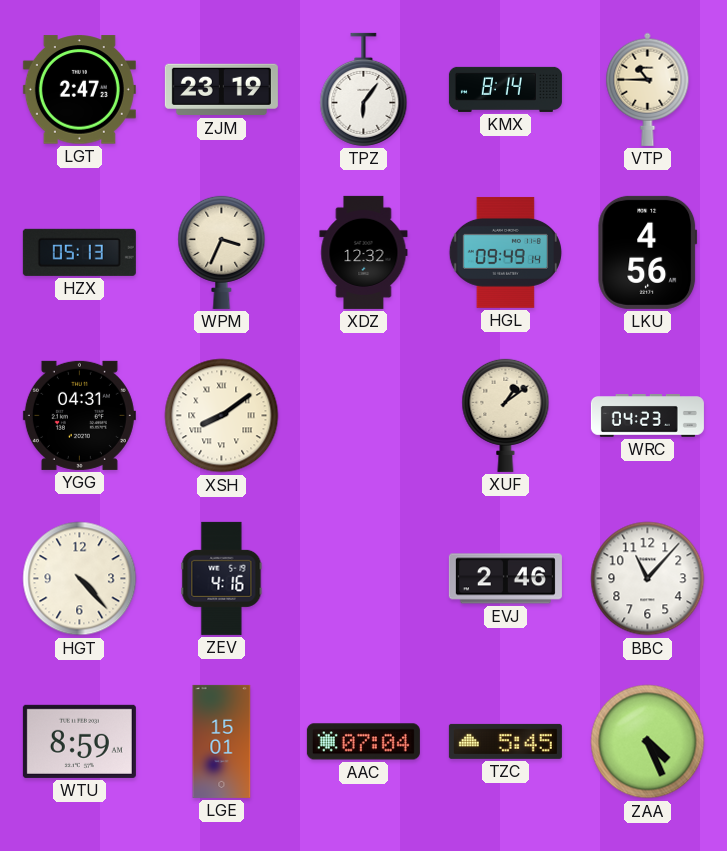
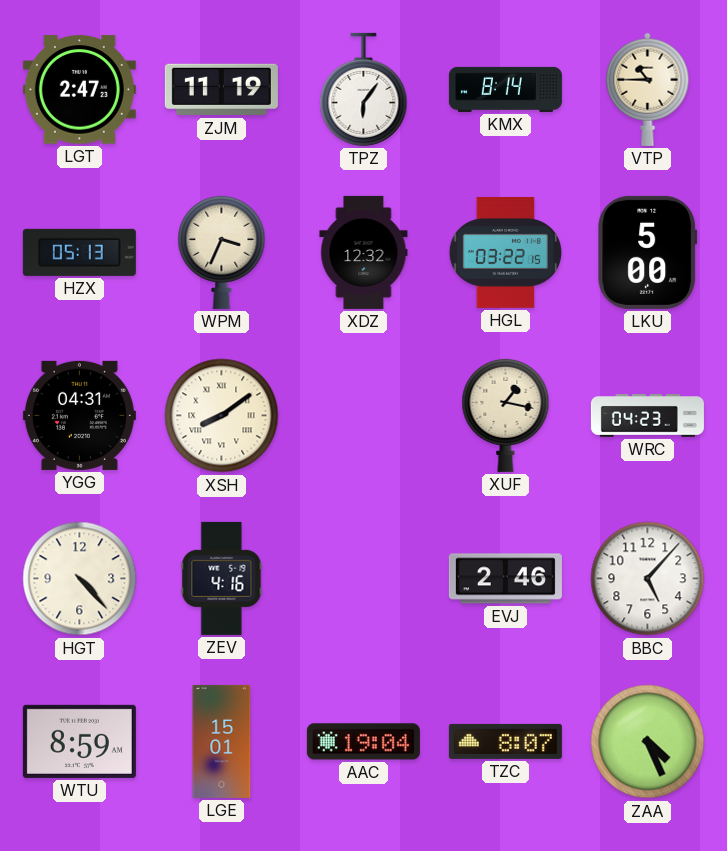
ZJM: 23:19 -> 11:19 (221, 90)
HGL: 09:49 -> 03:22 (505, 252)
LKU: 4:56 -> 5:00 (648, 252)
XUF: 1:09 -> 1:17 (506, 415)
BBC: 11:07 -> 5:07 (648, 579)
AAC: 07:04 -> 19:04 (363, 742)
TZC: 5:45 -> 8:07 (505, 741)
